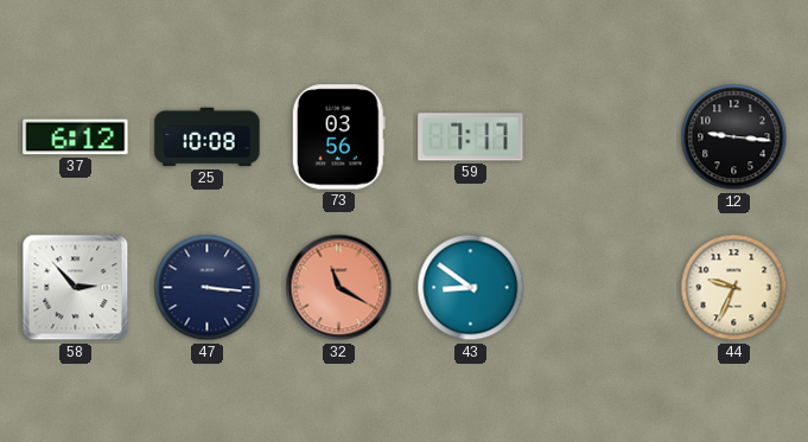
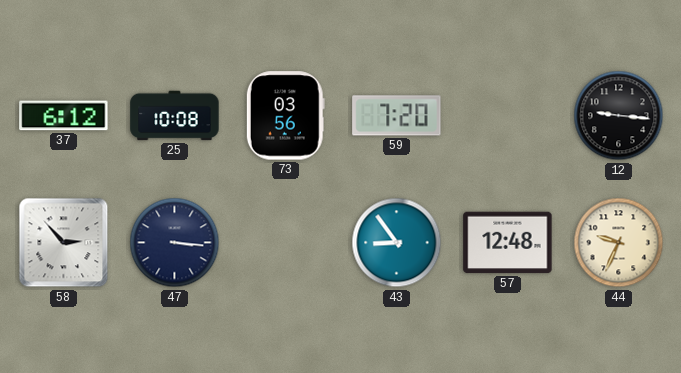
59: 7:17 -> 7:20 (397, 116)
32: 11:20 -> none (339, 288)
43: 8:51 -> 8:54 (397, 243)
57: none -> 12:48 (508, 243)
